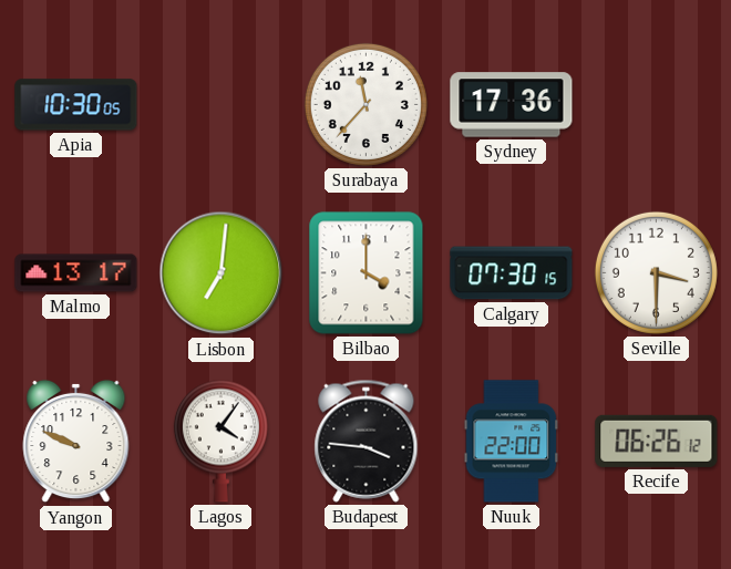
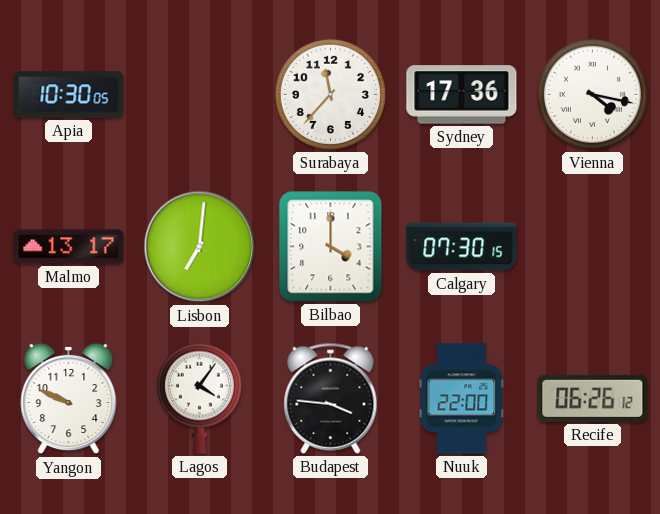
Vienna: none -> 4:17 (592, 94)
Seville: 3:30 -> none (656, 272)
